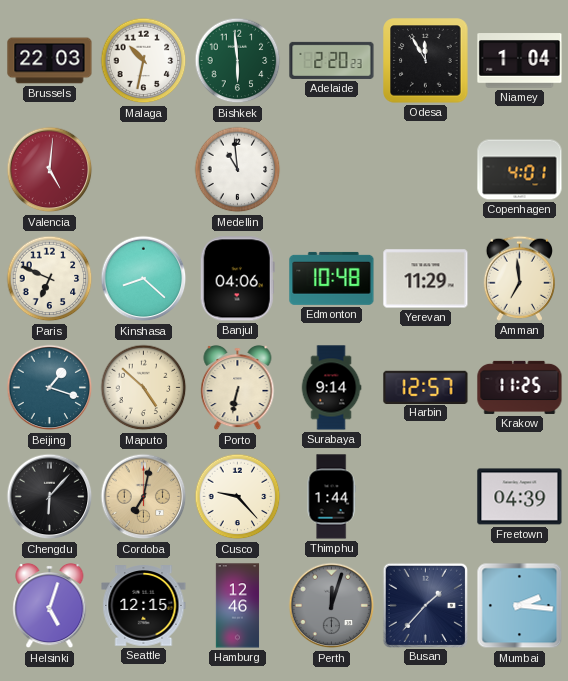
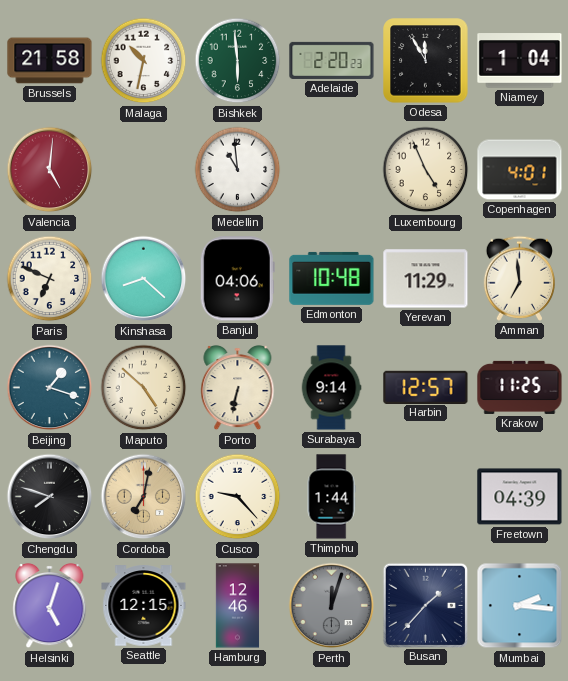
Brussels: 22:03 -> 21:58 (50, 61)
Luxembourg: none -> 4:56 (426, 170)
Chengdu: 6:07 -> 7:48 (50, 497)
